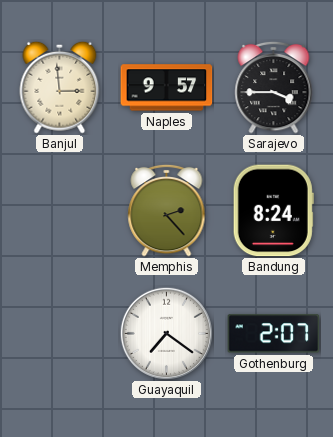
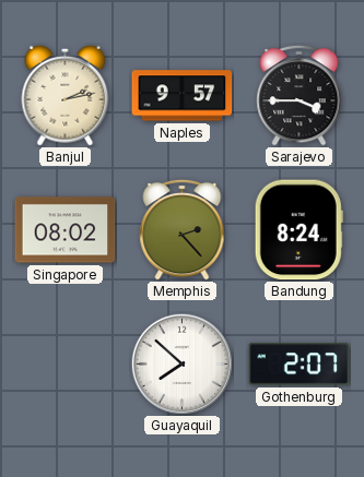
Banjul: 2:59 -> 2:13 (66, 95)
Singapore: none -> 08:02 (66, 230)
Guayaquil: 7:21 -> 7:52 (181, 363)
